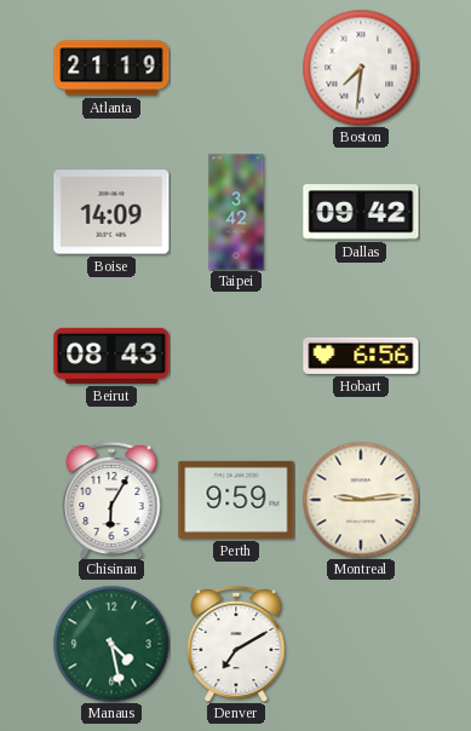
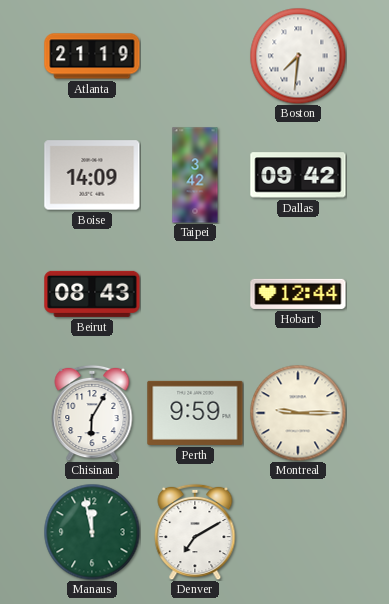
Hobart: 6:56 -> 12:44 (298, 294)
Montreal: 9:14 -> 9:15 (298, 413)
Manaus: 4:28 -> 11:58 (92, 532)
